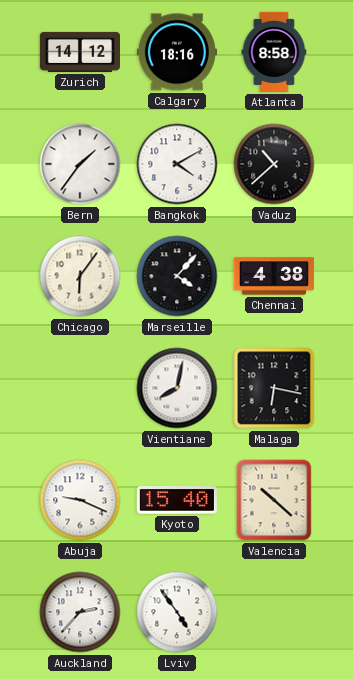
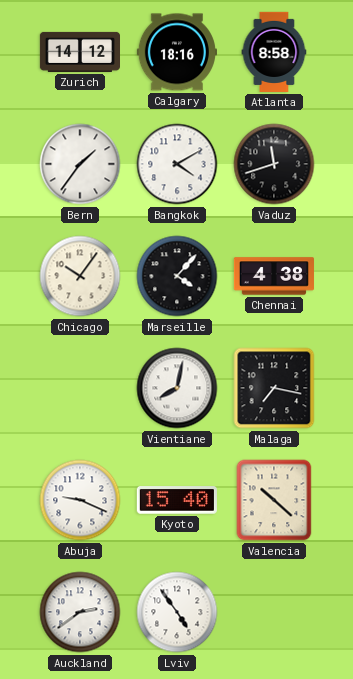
Vaduz: 10:38 -> 11:42 (274, 164)
Chicago: 6:06 -> 10:06 (80, 276)
Malaga: 6:17 -> 7:17 (274, 388)
Auckland: 2:37 -> 2:39 (80, 612)
